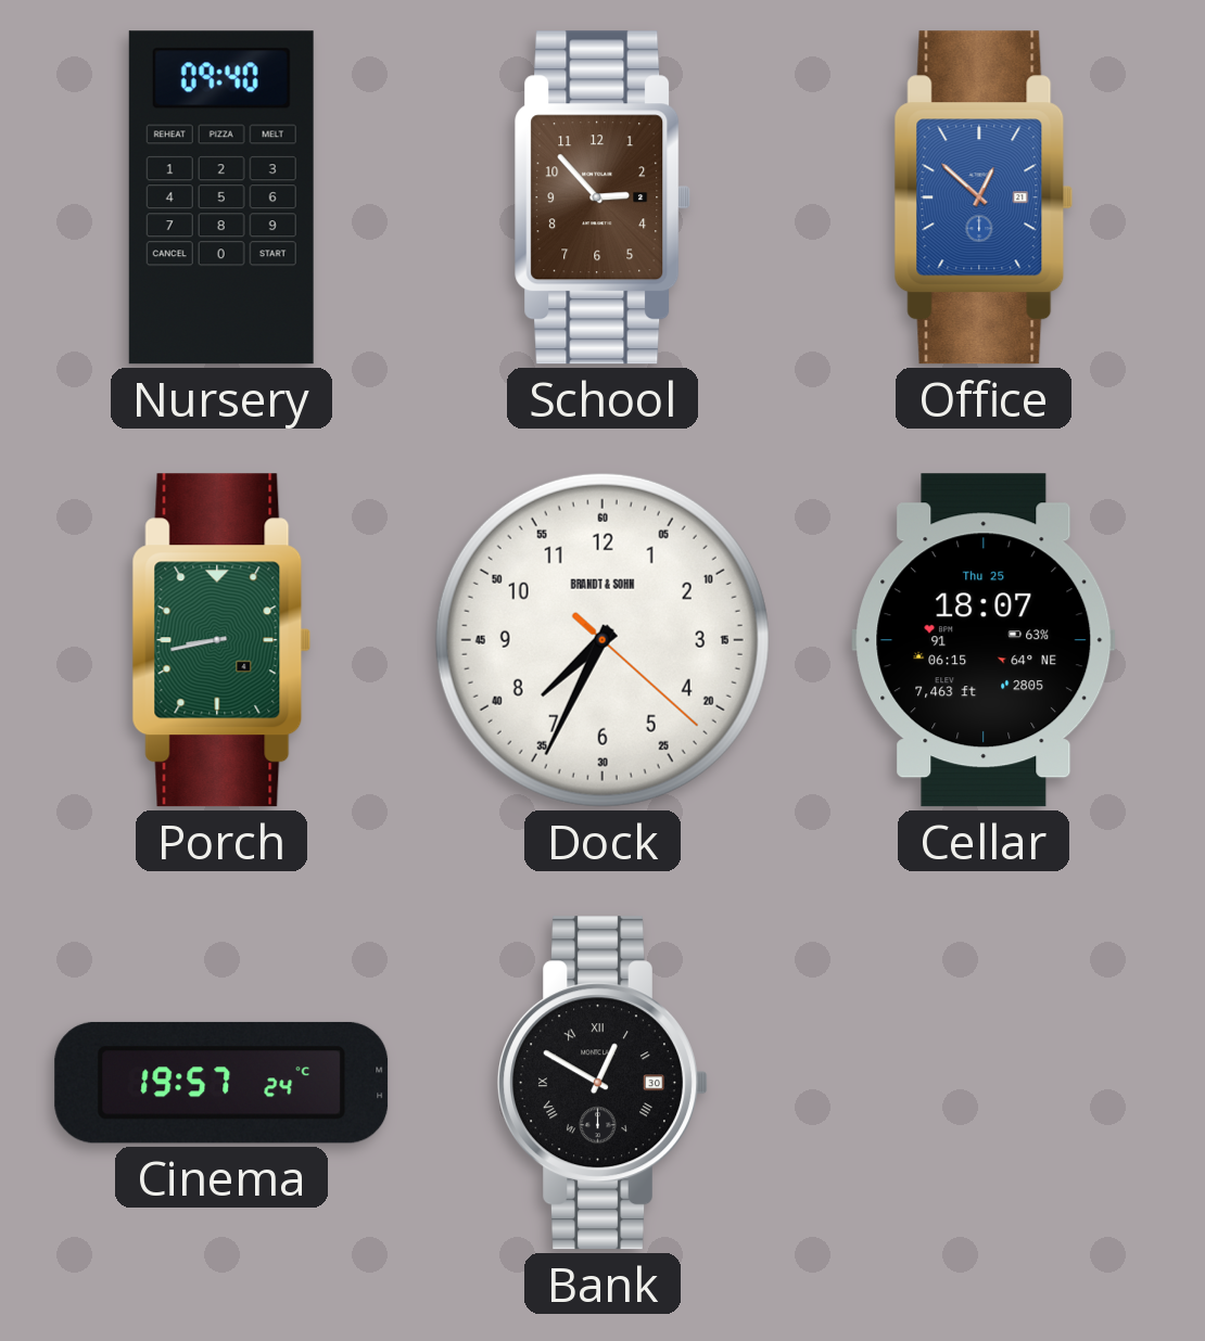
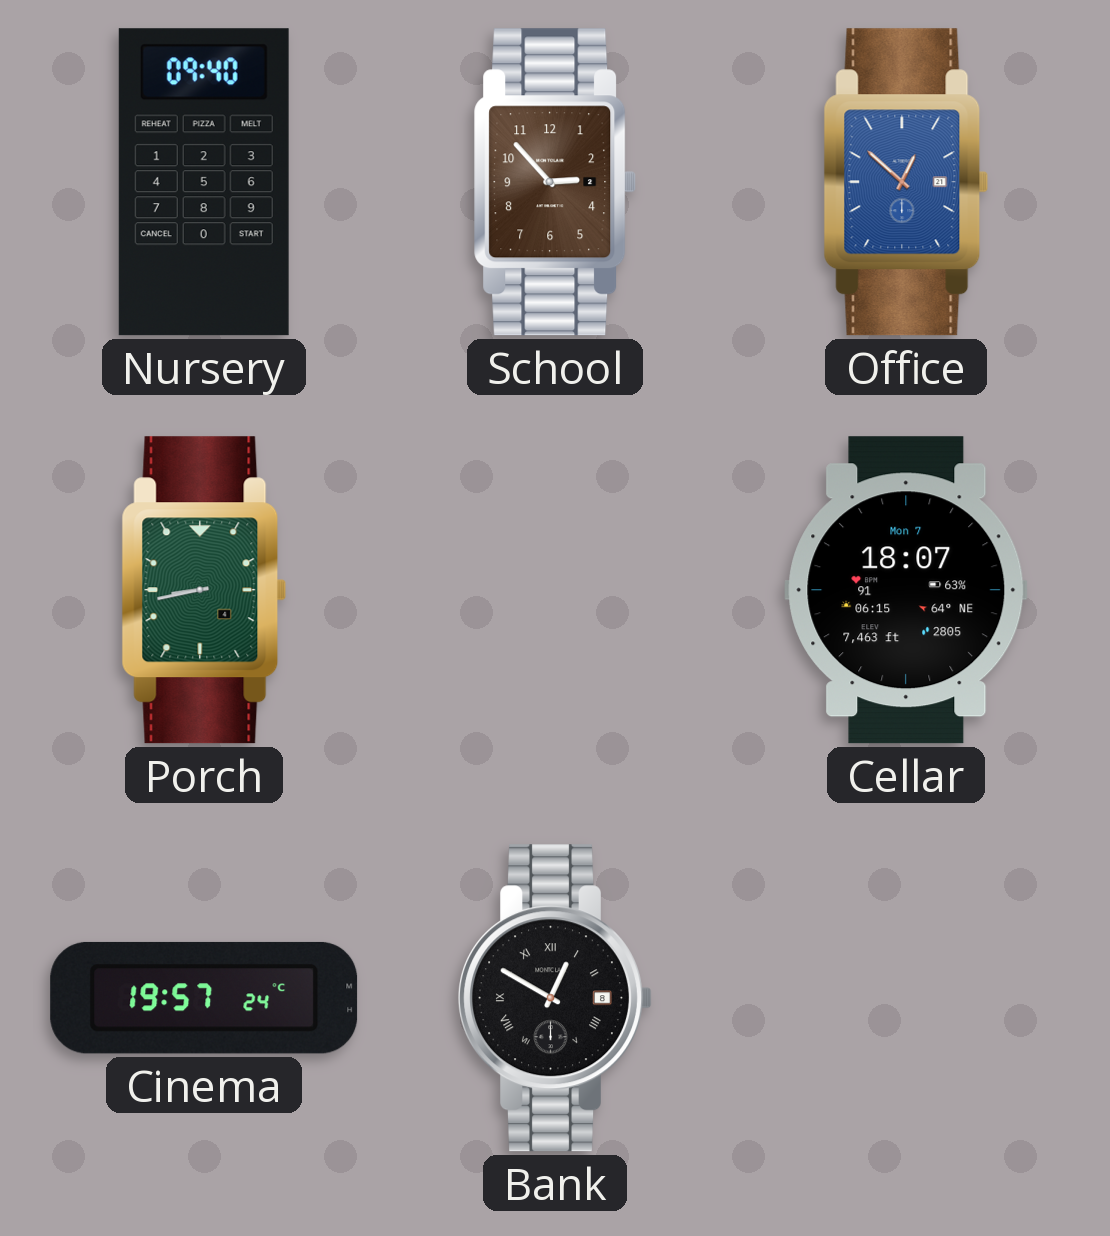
Dock: 7:34 -> none (602, 640)
Cellar date: Thu 25 -> Mon 7 (906, 590)
Bank date: 30 -> 8 (555, 998)
